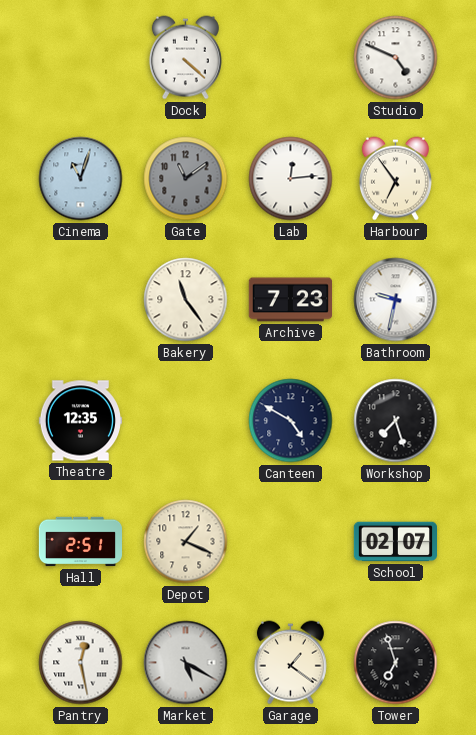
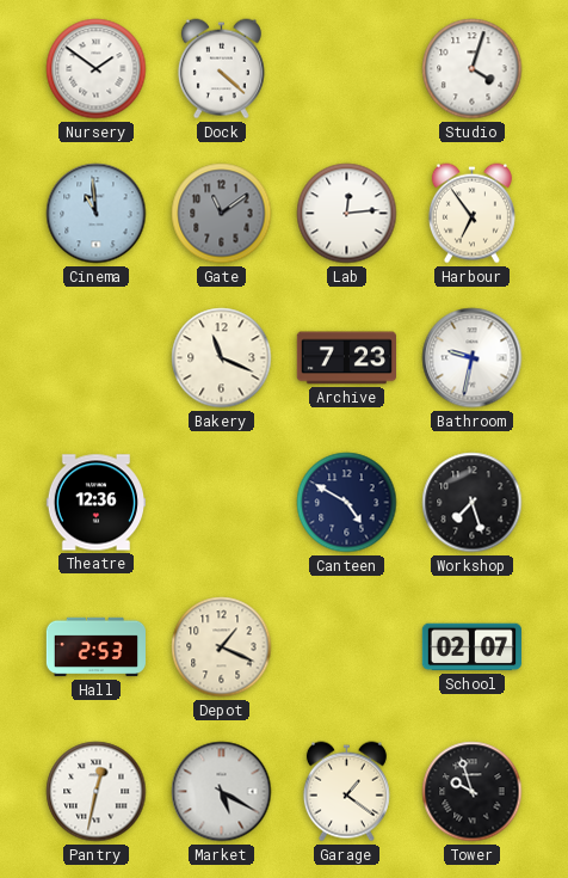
Nursery: none -> 1:51 (97, 69)
Studio: 4:49 -> 4:03 (473, 69)
Cinema: 11:03 -> 10:59 (97, 214)
Bakery: 11:24 -> 11:19 (222, 358)
Theatre: 12:35 -> 12:36 (95, 503)
Hall: 2:51 -> 2:53 (97, 647)
Pantry: 12:28 -> 12:32 (97, 792)
Tower: 6:57 -> 9:57 (473, 792)
